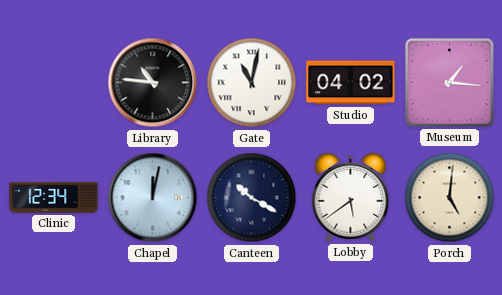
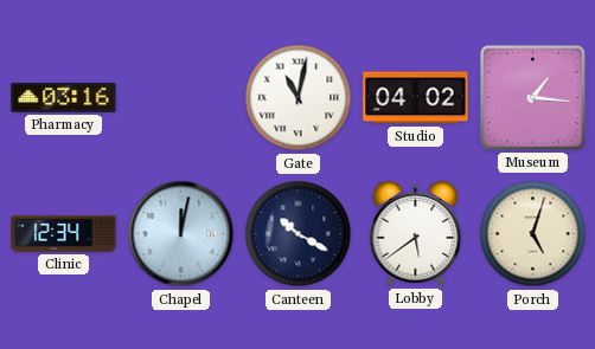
Pharmacy: none -> 03:16 (64, 97)
Library: 10:46 -> none (153, 83)
Porch: 5:01 -> 5:03 (533, 234)
